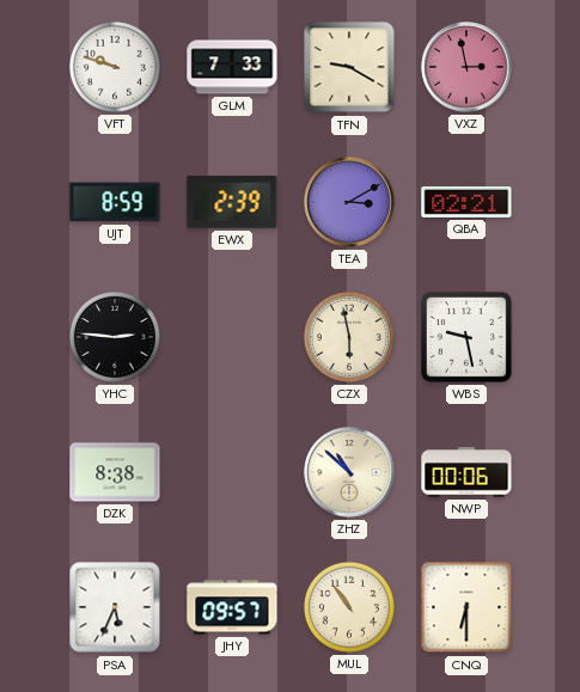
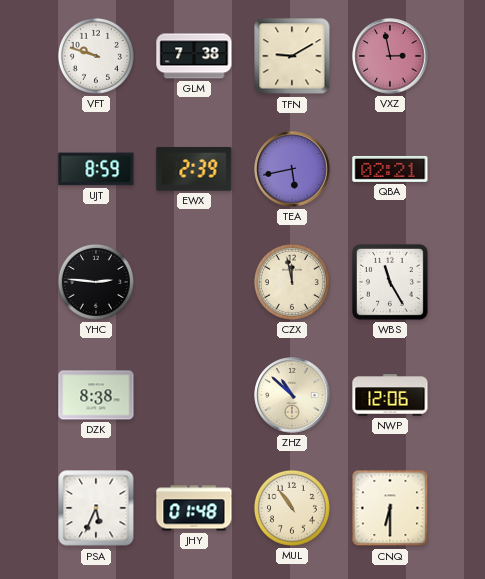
GLM: 7:33 -> 7:38 (194, 56)
TFN: 9:20 -> 9:10 (292, 56)
TEA: 3:10 -> 5:43 (292, 169)
CZX: 5:58 -> 11:58 (292, 282)
WBS: 9:28 -> 11:25 (390, 282)
NWP: 00:06 -> 12:06 (390, 395)
JHY: 09:57 -> 01:48 (194, 508)
